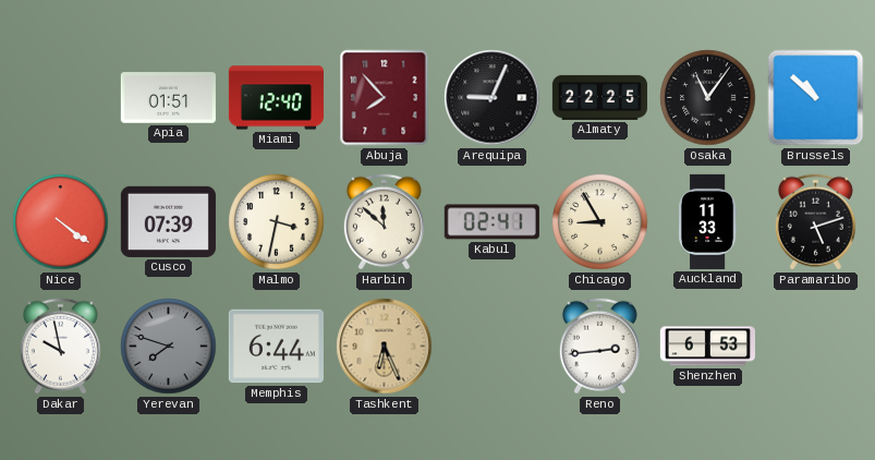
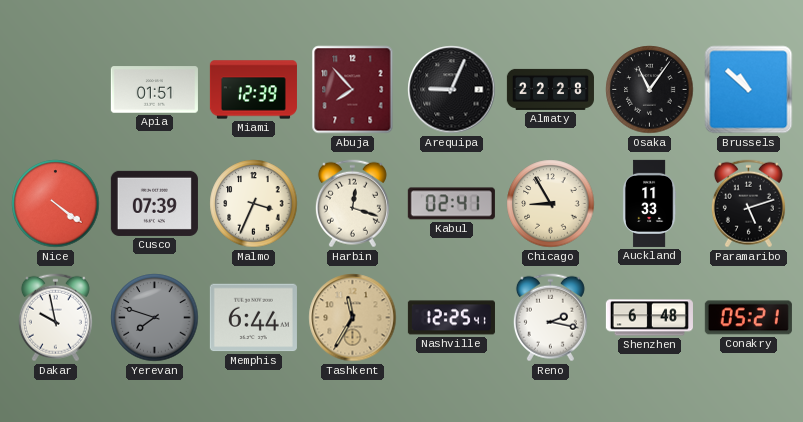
Miami: 12:40 -> 12:39 (253, 90)
Almaty: 22:25 -> 22:28 (550, 89)
Malmo: 3:32 -> 3:34 (254, 204)
Harbin: 11:52 -> 12:18 (352, 204)
Tashkent: 6:26 -> 11:35 (353, 318)
Nashville: none -> 12:25 (451, 318)
Reno: 2:44 -> 2:17 (550, 318)
Shenzhen: 6:53 -> 6:48 (649, 318)
Conakry: none -> 05:21 (748, 318)
